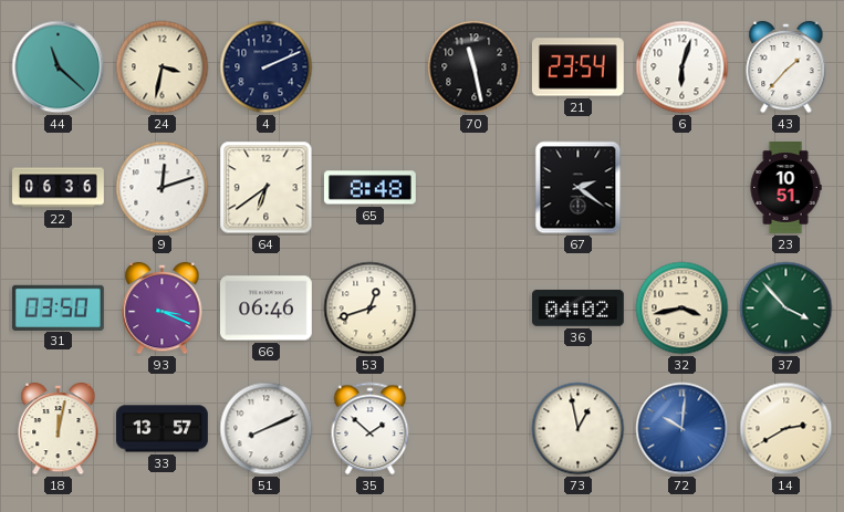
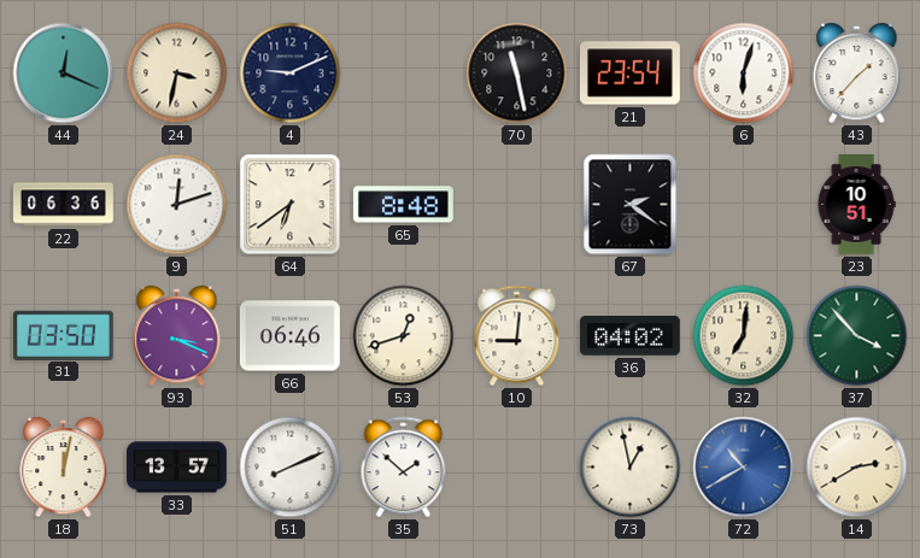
44: 11:22 -> 12:19 (64, 74)
4: 2:11 -> 9:11 (291, 74)
10: none -> 9:01 (517, 336)
32: 3:43 -> 7:01 (744, 336)
72: 10:01 -> 10:40 (744, 468)
